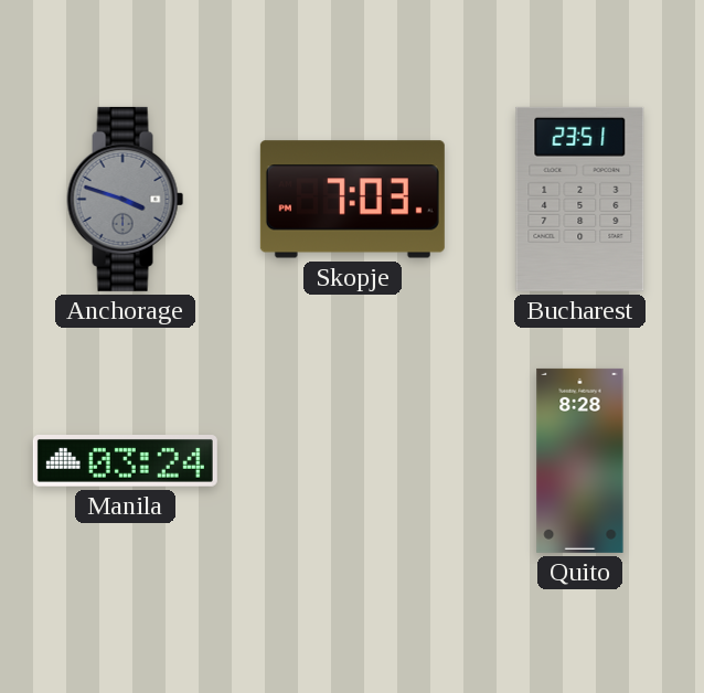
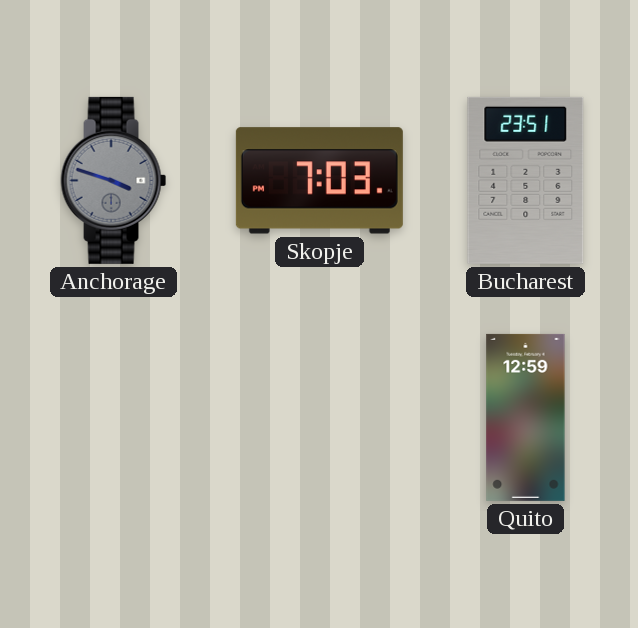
Manila: 03:24 -> none (125, 461)
Quito: 8:28 -> 12:59 (526, 417)
